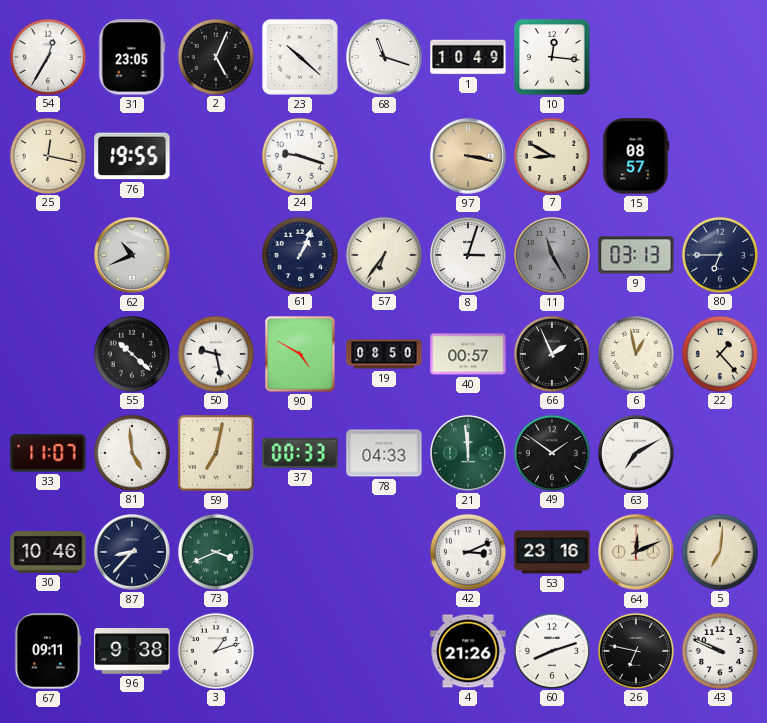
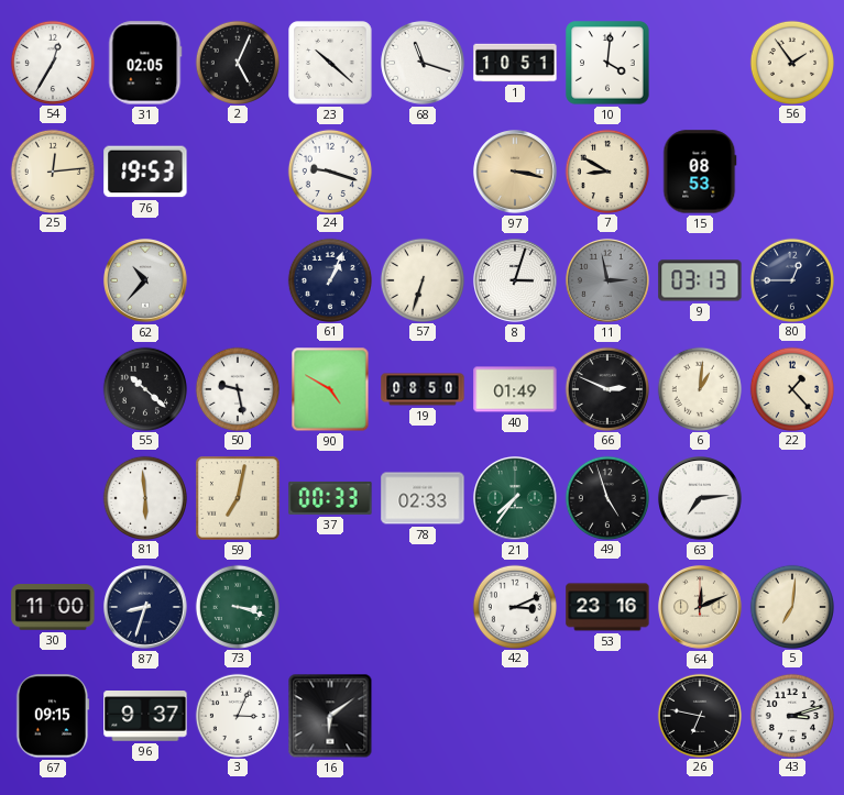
31: 23:05 -> 02:05 (145, 63)
1: 10:49 -> 10:51 (515, 63)
10: 12:16 -> 4:01 (607, 63)
56: none -> 1:54 (791, 62)
25: 12:17 -> 12:14 (52, 170)
76: 19:55 -> 19:53 (145, 172)
15: 08:57 -> 08:53 (700, 172)
62: 10:41 -> 10:37 (146, 281)
57: 6:36 -> 6:33 (421, 279)
11: 11:25 -> 2:58 (609, 281)
80: 6:45 -> 12:45 (791, 279)
40: 00:57 -> 01:49 (515, 389)
66: 1:56 -> 2:49 (606, 388)
6: 12:58 -> 1:01 (699, 388)
33: 11:07 -> none (48, 453)
81: 4:59 -> 5:59 (144, 497)
78: 04:33 -> 02:33 (423, 498)
21: 11:59 -> 7:36 (516, 499)
49: 1:51 -> 4:57 (606, 497)
63: 7:10 -> 7:14 (701, 499)
30: 10:46 -> 11:00 (53, 607)
87: 8:37 -> 8:33 (146, 608)
73: 3:41 -> 3:18 (237, 606)
67: 09:11 -> 09:15 (53, 716)
96: 9:38 -> 9:37 (145, 717)
3: 1:12 -> 3:04 (237, 715)
16: none -> 6:09 (330, 716)
4: 21:26 -> none (468, 651)
60: 8:12 -> none (551, 650)
43: 9:49 -> 3:12 (791, 715)
